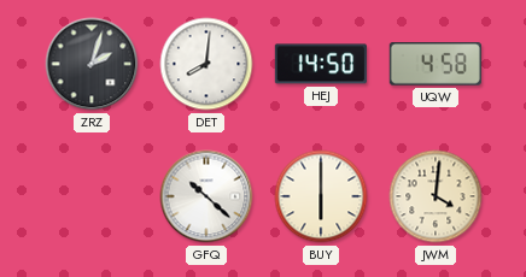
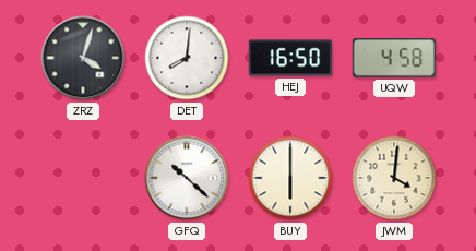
ZRZ: 2:03 -> 4:03 (83, 58)
HEJ: 14:50 -> 16:50 (290, 58)
